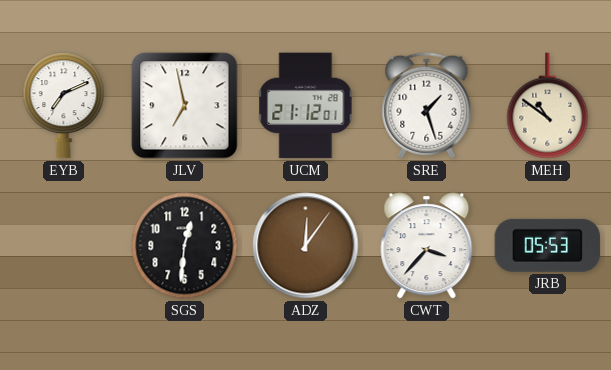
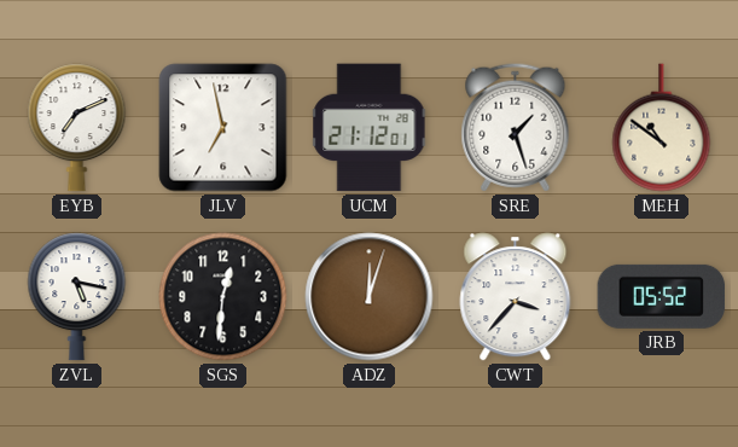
ZVL: none -> 5:17 (77, 297)
ADZ: 12:06 -> 12:03 (370, 297)
JRB: 05:53 -> 05:52 (662, 296)
